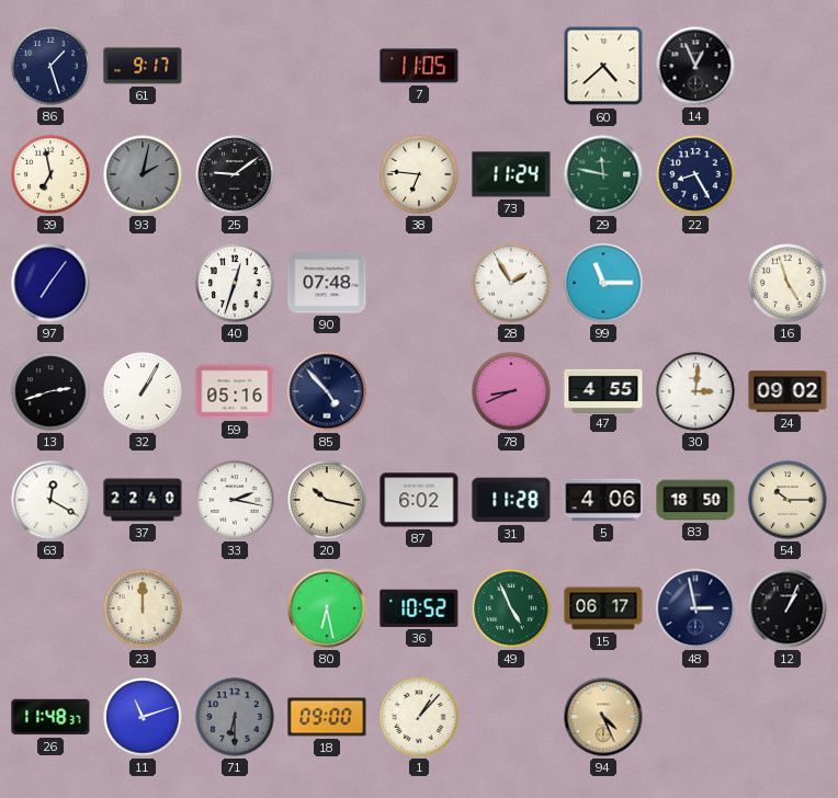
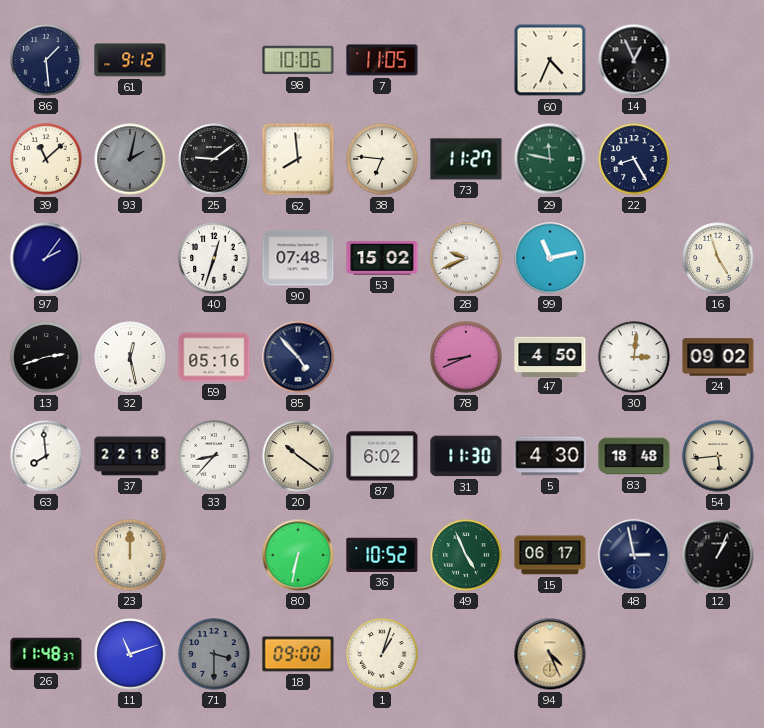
86: 1:27 -> 1:29 (46, 60)
61: 9:17 -> 9:12 (130, 60)
98: none -> 10:06 (298, 60)
60: 4:38 -> 4:34 (550, 60)
39: 6:58 -> 11:08 (46, 159)
62: none -> 7:59 (298, 159)
73: 11:24 -> 11:27 (466, 159)
97: 7:06 -> 2:06 (46, 258)
53: none -> 15:02 (382, 258)
28: 1:55 -> 9:41 (466, 258)
99: 11:15 -> 11:13 (550, 258)
32: 1:05 -> 12:28 (130, 357)
47: 4:55 -> 4:50 (550, 356)
63: 12:20 -> 7:59 (46, 456)
37: 22:40 -> 22:18 (130, 456)
33: 2:17 -> 8:37 (214, 456)
20: 10:17 -> 10:21 (298, 456)
31: 11:28 -> 11:30 (466, 456)
5: 4:06 -> 4:30 (550, 456)
83: 18:50 -> 18:48 (634, 456)
54: 10:15 -> 5:44 (718, 456)
80: 6:28 -> 6:32 (298, 555)
71: 6:30 -> 3:30 (214, 654)
1: 1:07 -> 1:03 (382, 654)
